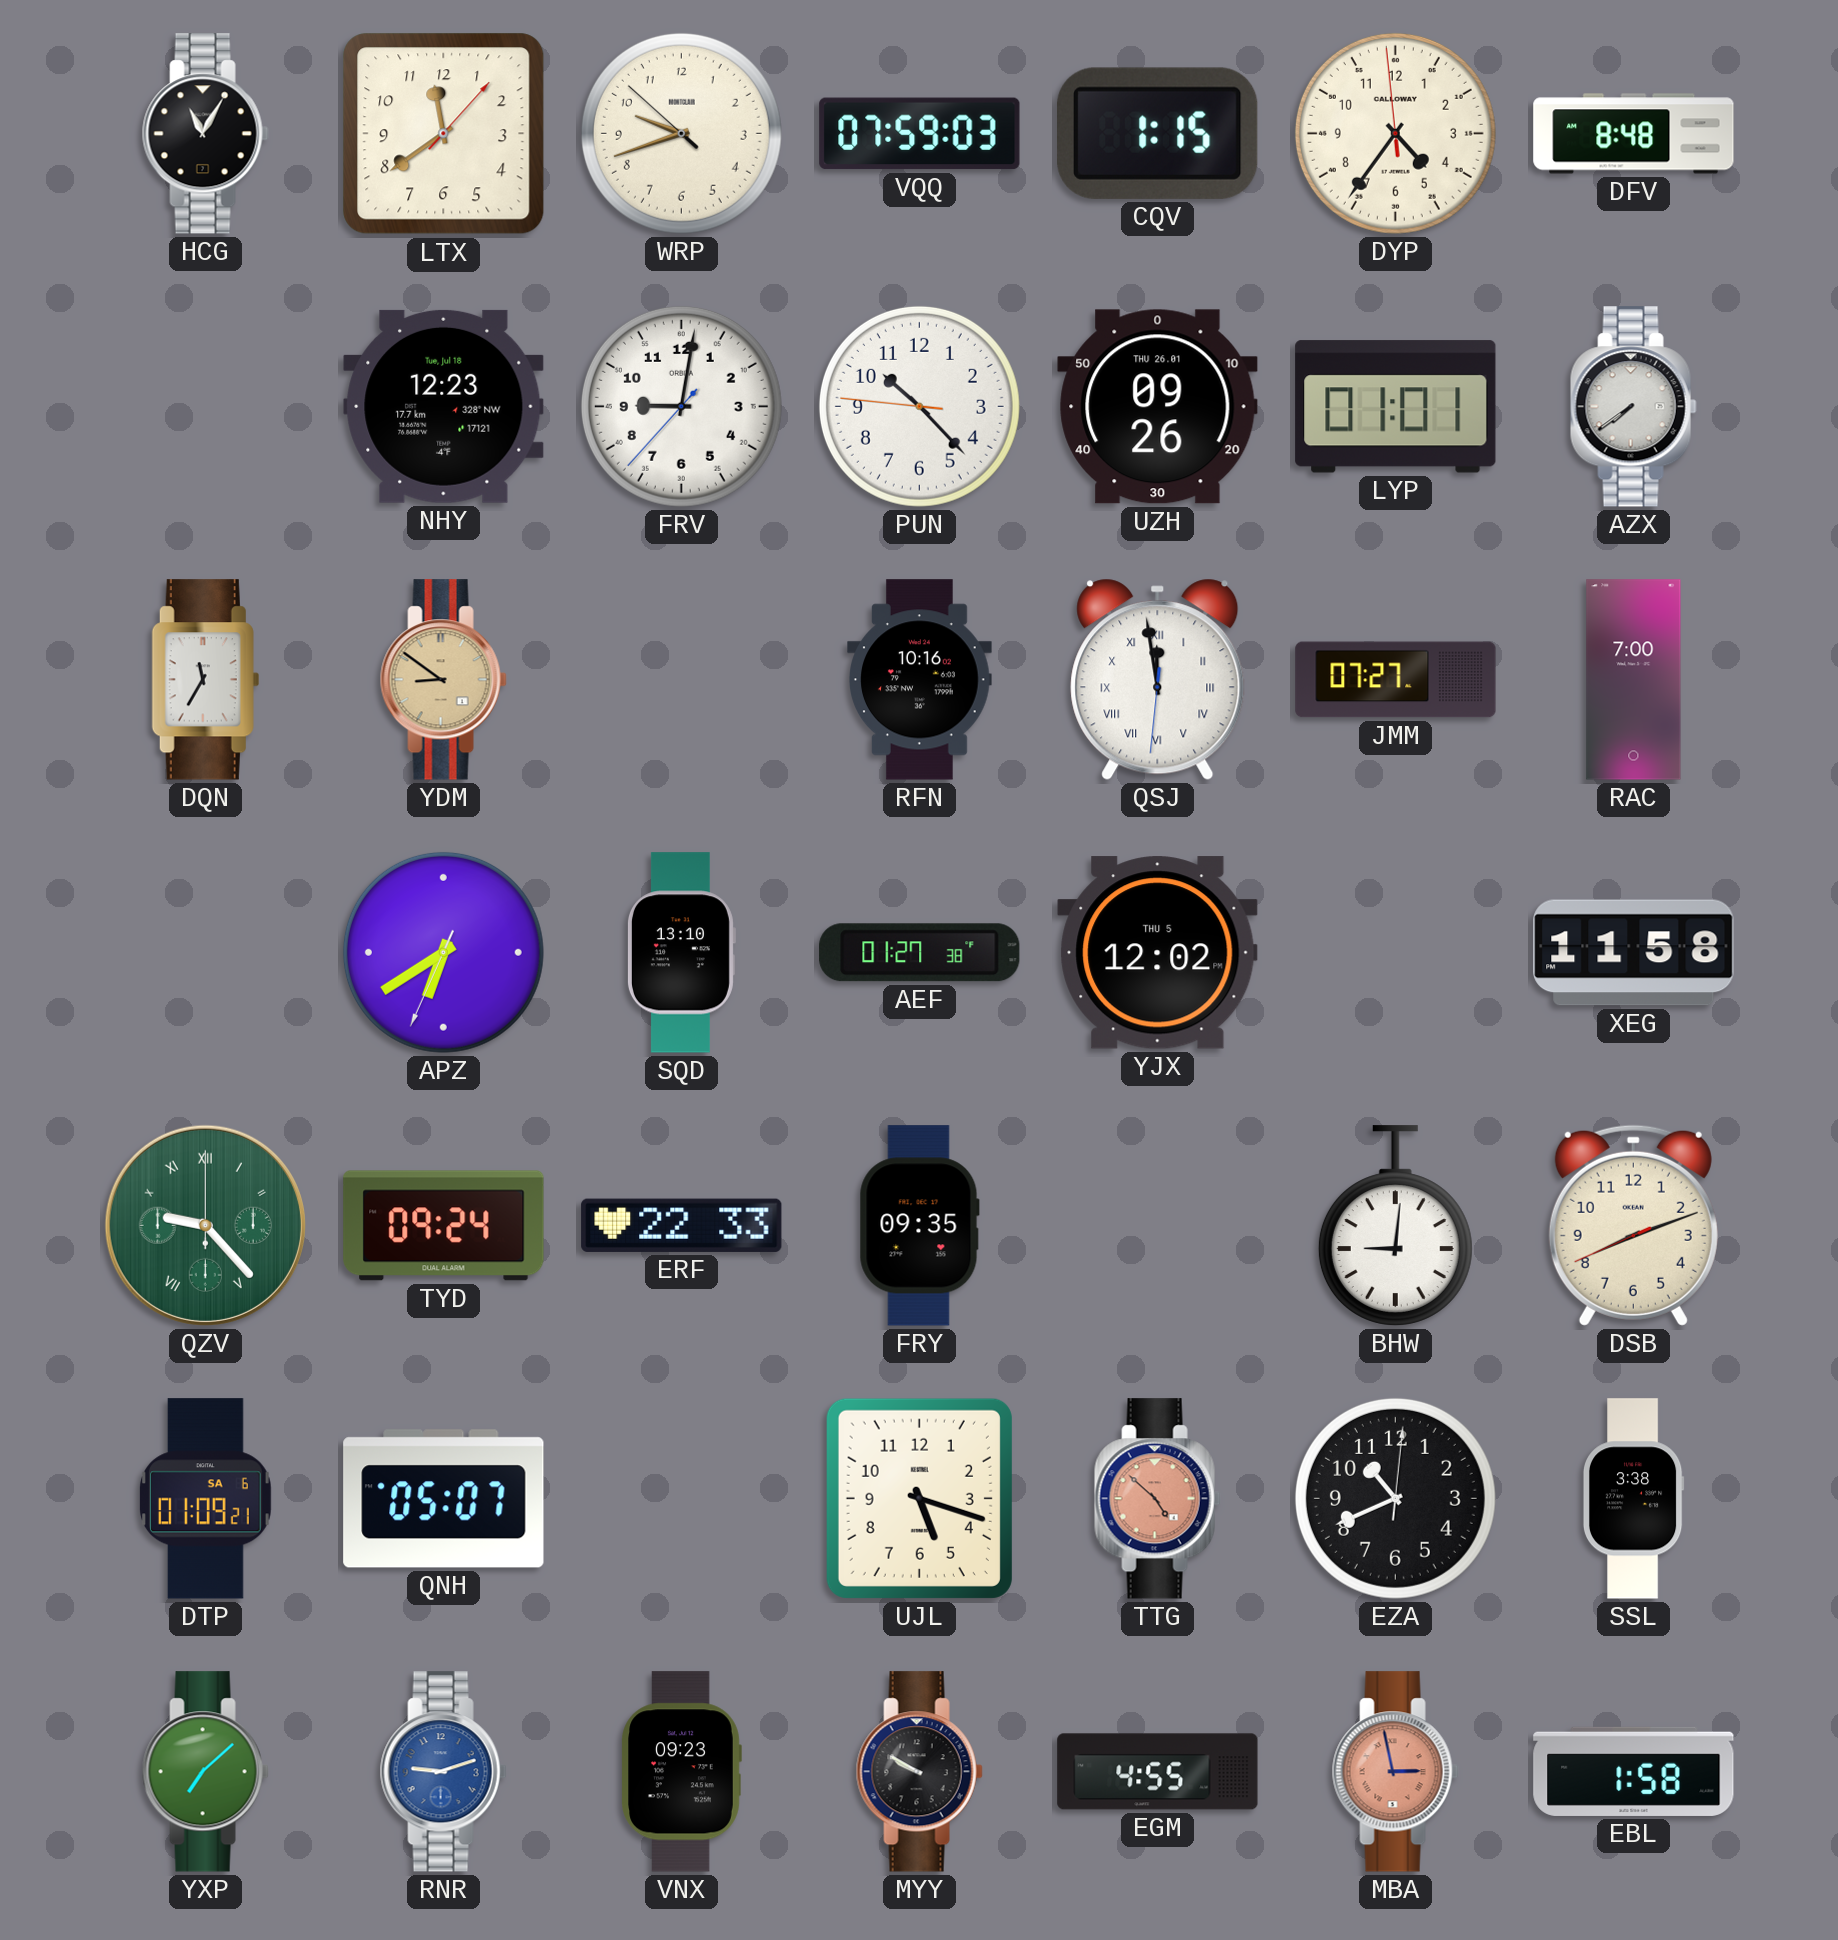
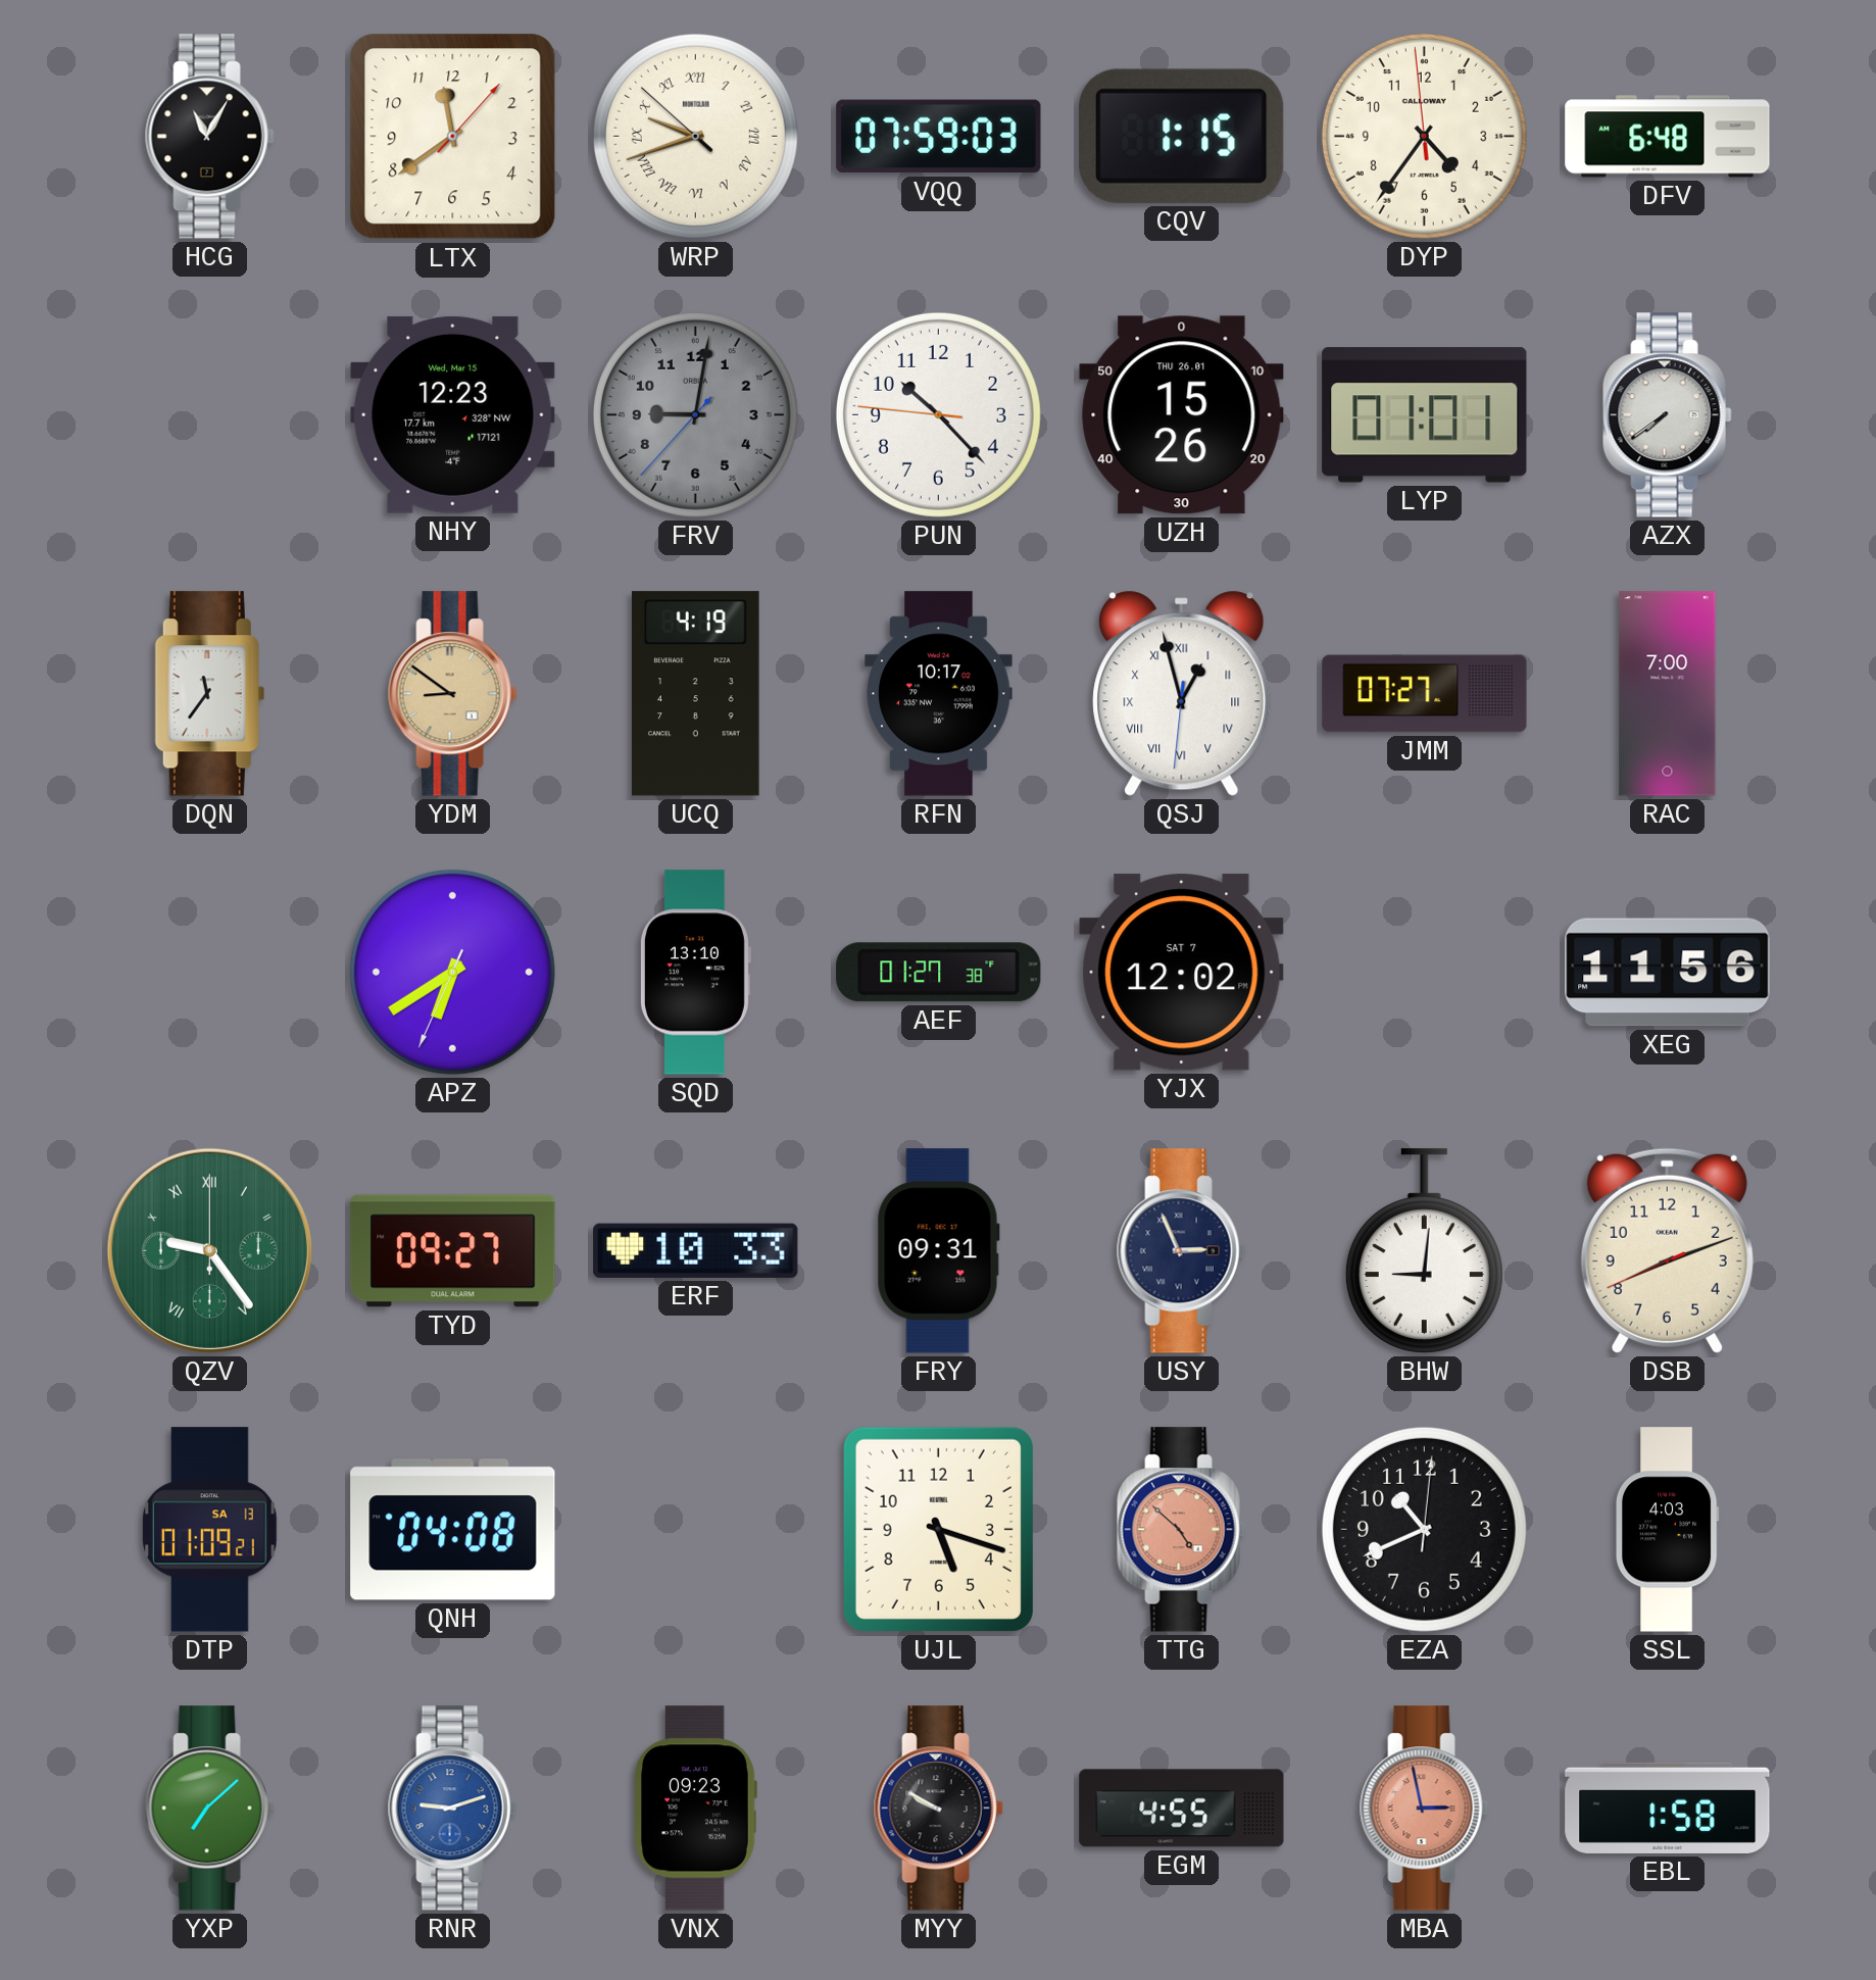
WRP numerals: Arabic -> Roman (695, 136)
DFV: 8:48 -> 6:48 (1668, 137)
NHY date: Tue, Jul 18 -> Wed, Mar 15 (453, 414)
FRV dial: white -> grey (695, 414)
UZH: 09:26 -> 15:26 (1182, 415)
DQN: 11:35 -> 11:36 (209, 694)
UCQ: none -> 4:19 (696, 694)
RFN: 10:16 -> 10:17 (939, 694)
QSJ: 11:58 -> 12:57 (1182, 693)
YJX date: THU 5 -> SAT 7 (1182, 973)
XEG: 11:58 -> 11:56 (1668, 973)
QZV: 9:23 -> 9:24 (209, 1250)
TYD: 09:24 -> 09:27 (453, 1251)
ERF: 22:33 -> 10:33 (696, 1250)
FRY: 09:35 -> 09:31 (938, 1251)
USY: none -> 2:56 (1181, 1251)
DTP date: SA 6 -> SA 13 (209, 1530)
QNH: 05:07 -> 04:08 (453, 1530)
SSL: 3:38 -> 4:03 (1667, 1530)
